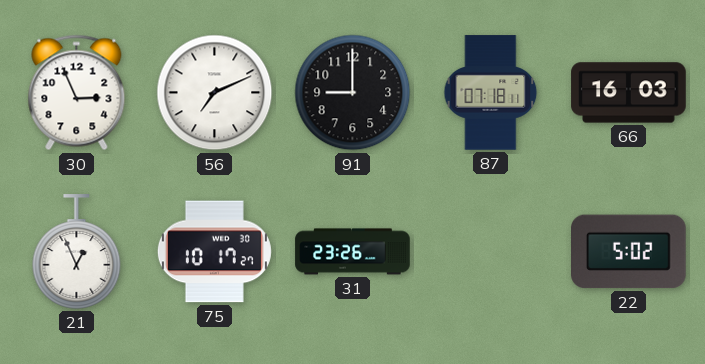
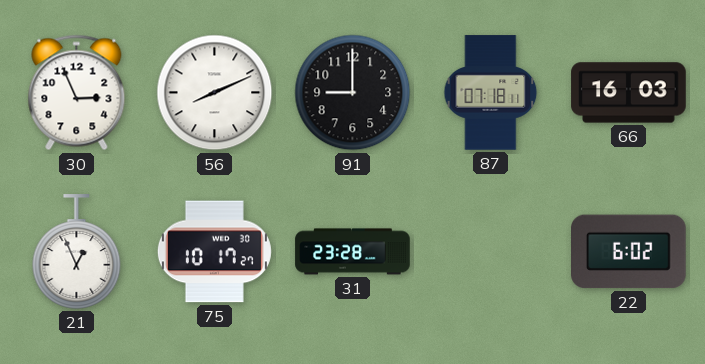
56: 7:11 -> 8:11 (215, 93)
31: 23:26 -> 23:28 (353, 252)
22: 5:02 -> 6:02 (629, 252)
